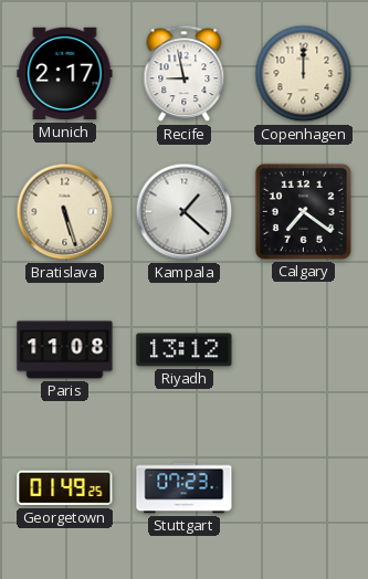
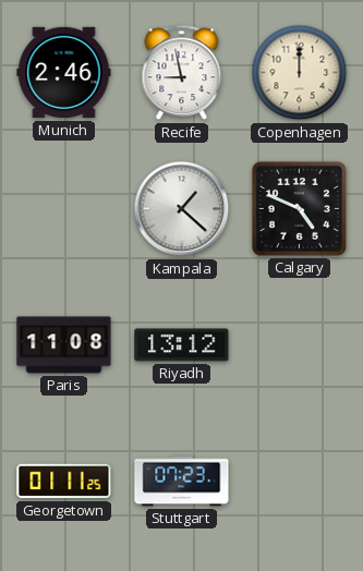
Munich: 2:17 -> 2:46 (64, 73)
Bratislava: 5:27 -> none (65, 212)
Calgary: 7:21 -> 4:49 (299, 208)
Georgetown: 01:49 -> 01:11 (64, 482)
